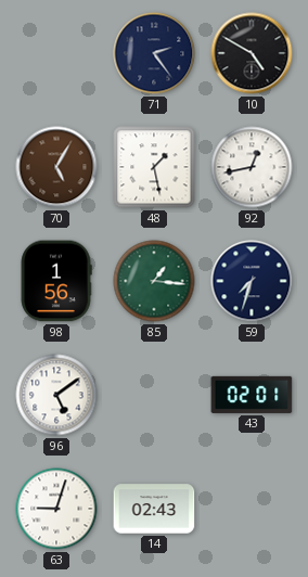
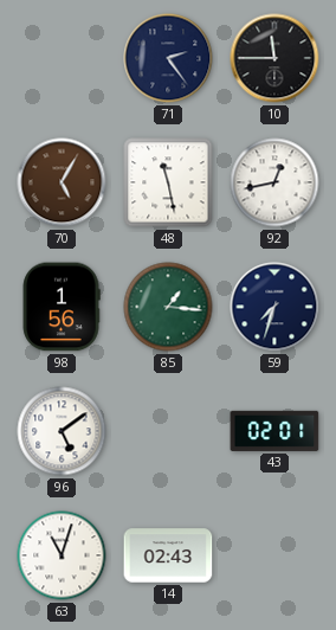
10: 4:50 -> 11:45 (274, 58)
48: 1:28 -> 11:28 (168, 182)
63: 9:03 -> 11:03 (62, 555)
